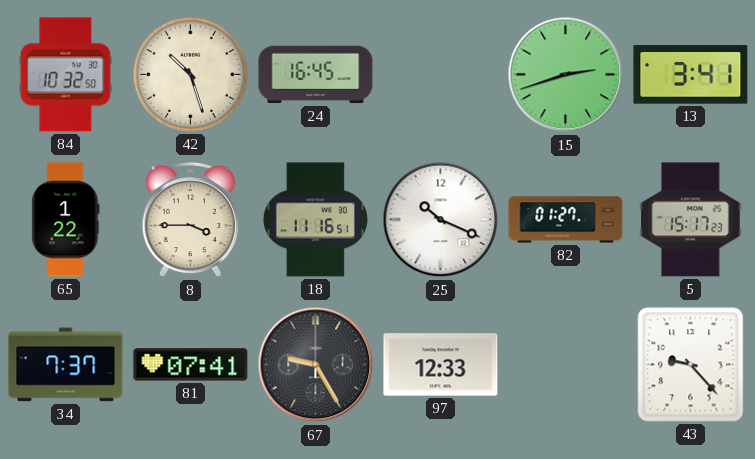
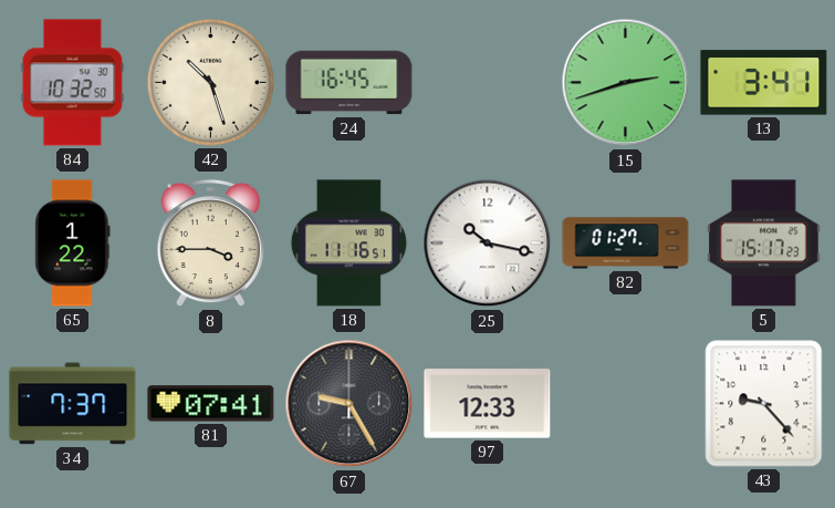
25: 10:19 -> 10:17 (488, 243)
